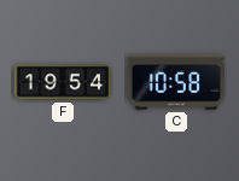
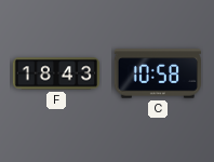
F: 19:54 -> 18:43 (56, 73)
